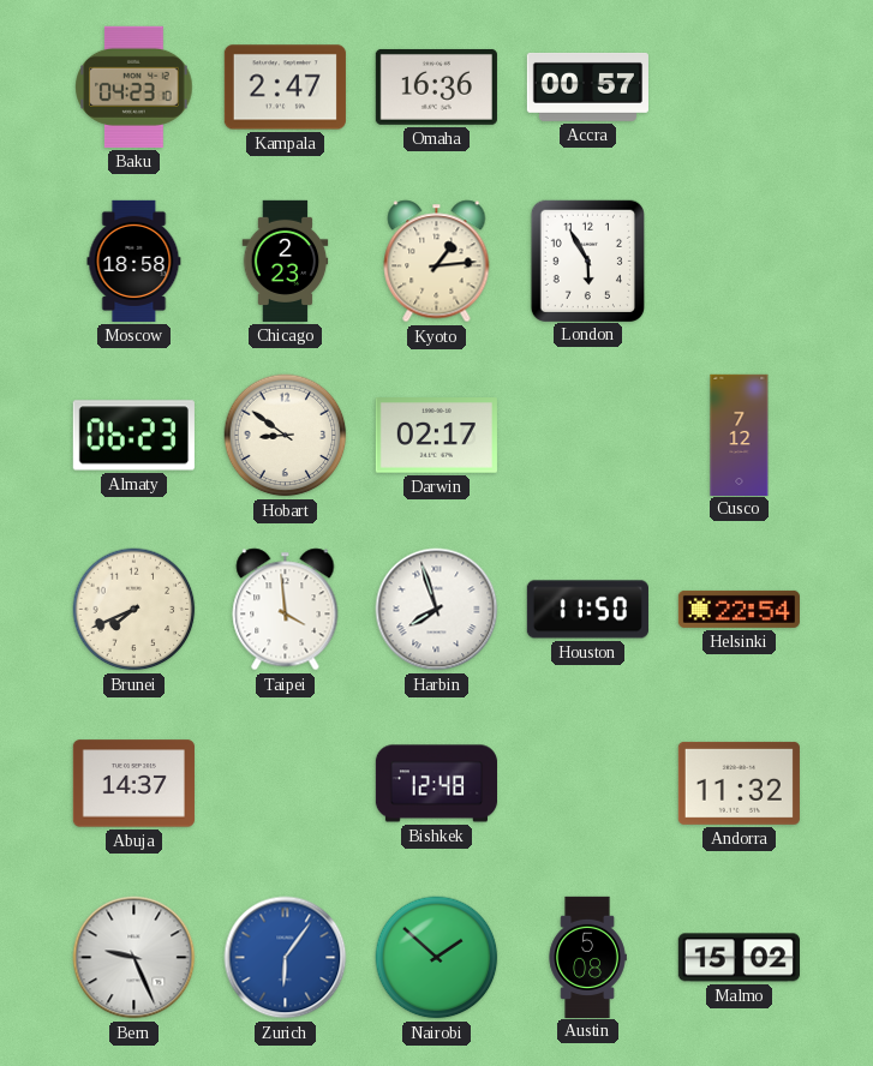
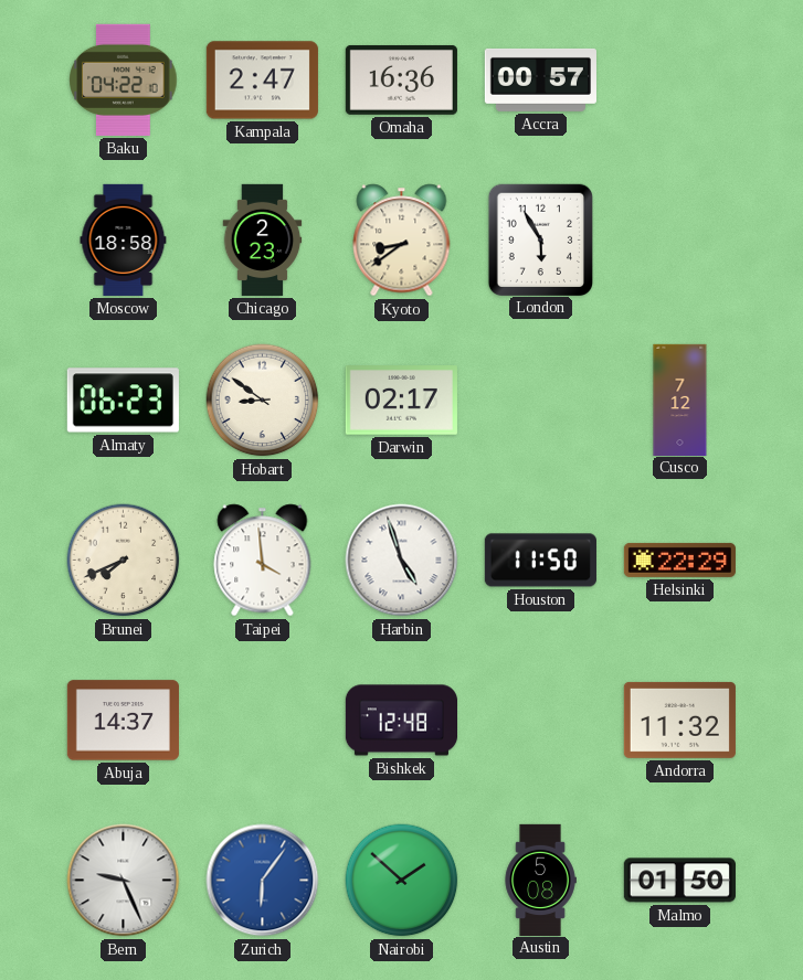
Baku: 04:23 -> 04:22 (124, 79)
Kyoto: 1:14 -> 8:39 (402, 241)
Harbin: 7:57 -> 4:57 (402, 561)
Helsinki: 22:54 -> 22:29 (679, 560)
Malmo: 15:02 -> 01:50 (679, 881)
